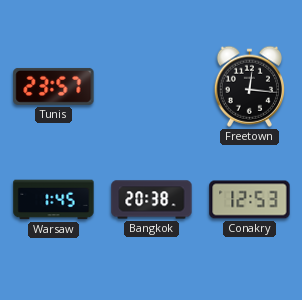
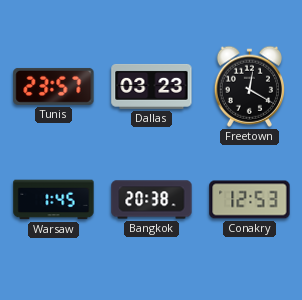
Dallas: none -> 03:23 (152, 86)
Freetown: 12:16 -> 12:20 (249, 86)
